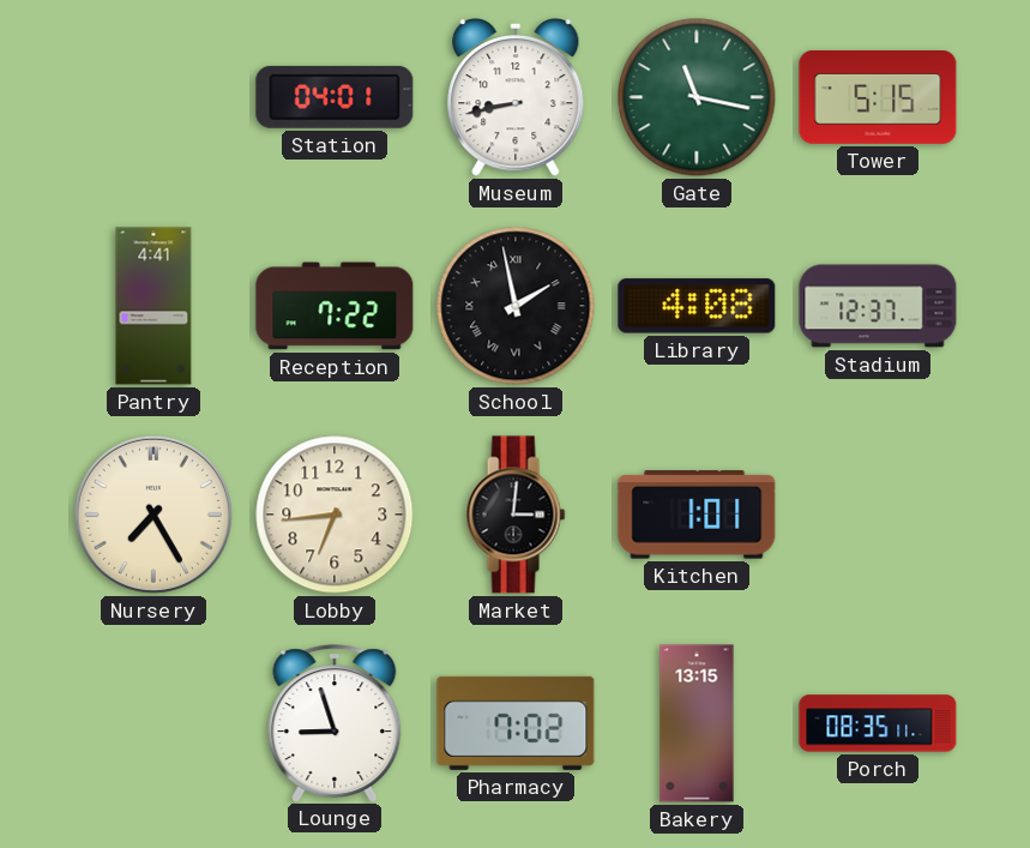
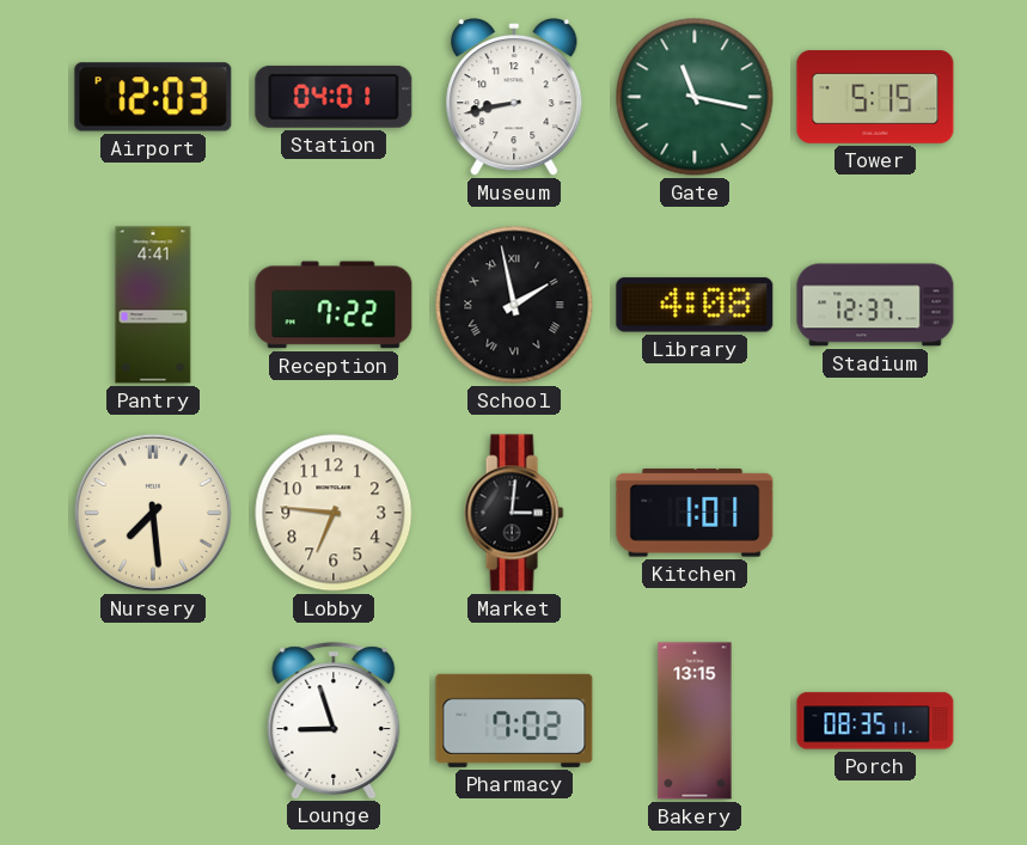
Airport: none -> 12:03 (153, 97)
Nursery: 7:25 -> 7:29 (153, 513)
Lobby: 6:44 -> 6:46 (334, 513)
